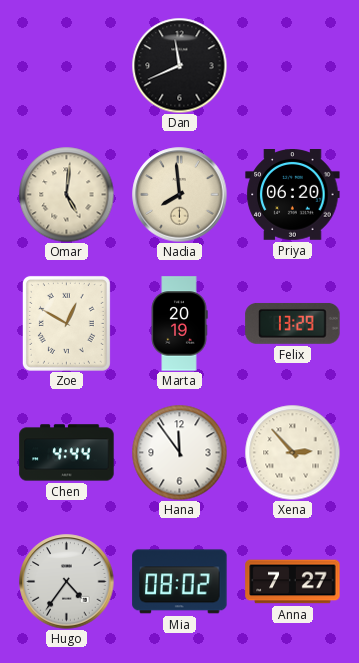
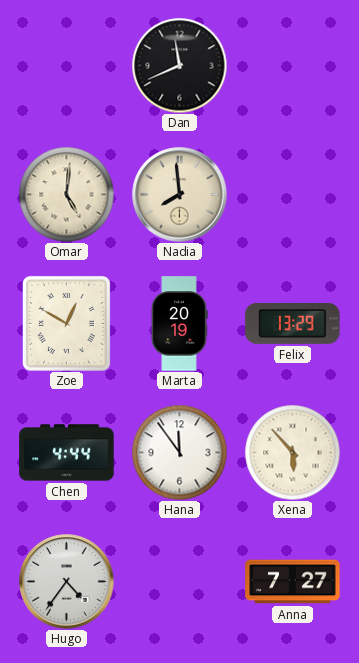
Priya: 06:20 -> none (293, 195)
Xena: 2:53 -> 5:53 (292, 452)
Mia: 08:02 -> none (180, 582)
